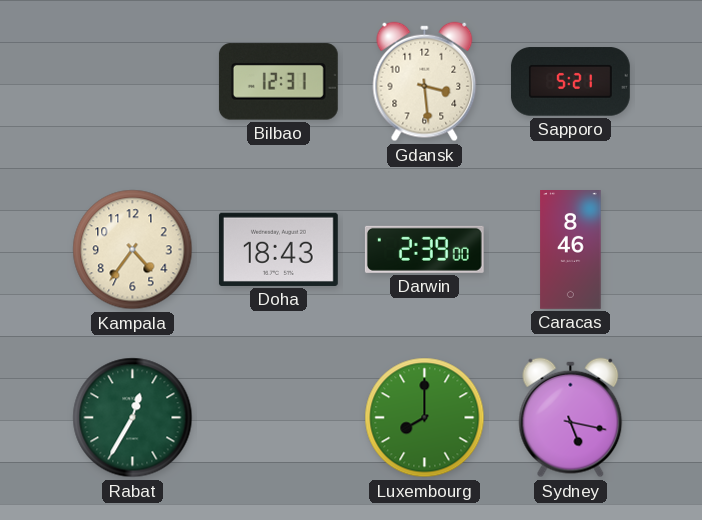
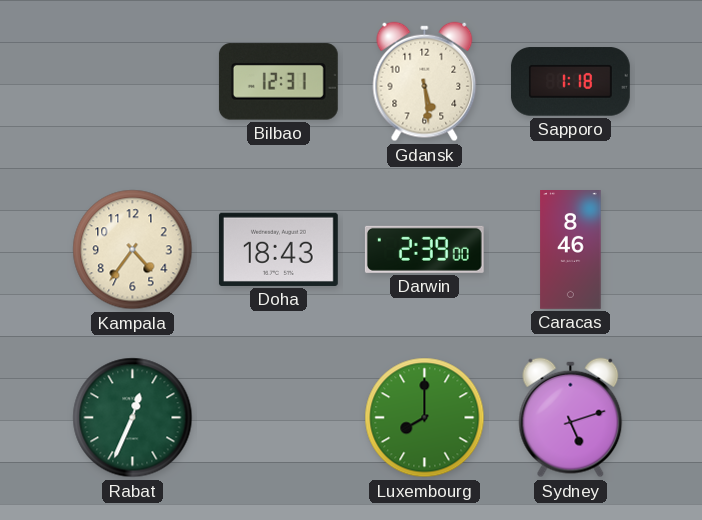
Gdansk: 3:29 -> 5:29 (425, 82)
Sapporo: 5:21 -> 1:18 (570, 82)
Rabat: 12:35 -> 12:34 (133, 418)
Sydney: 5:17 -> 5:12 (571, 418)
